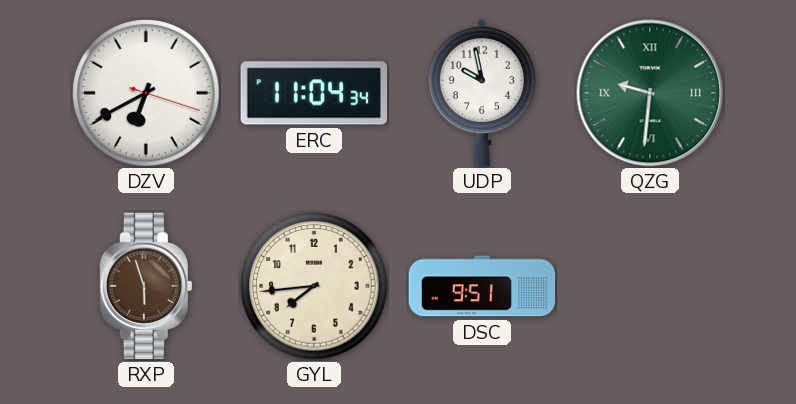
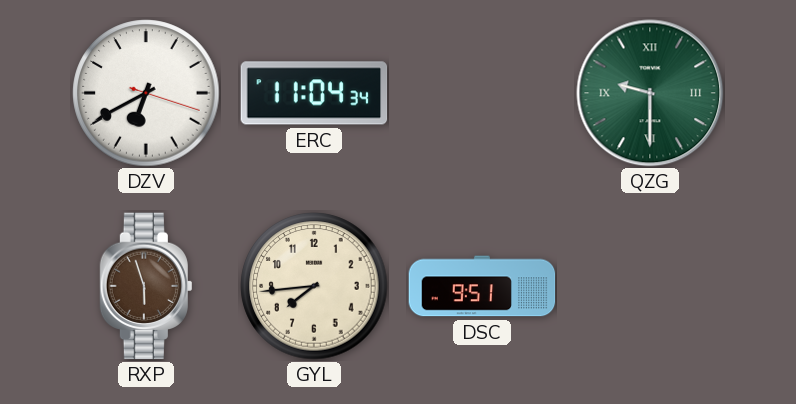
UDP: 9:58 -> none (482, 93)
QZG: 9:31 -> 9:30 (650, 93)
